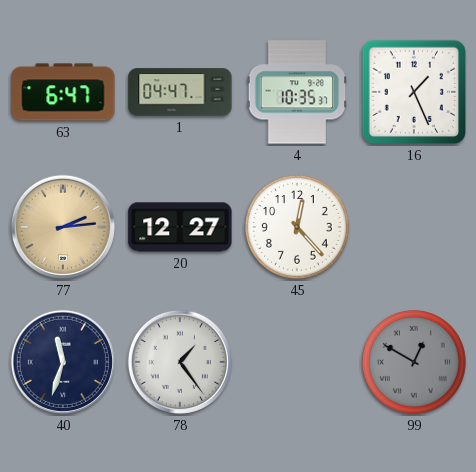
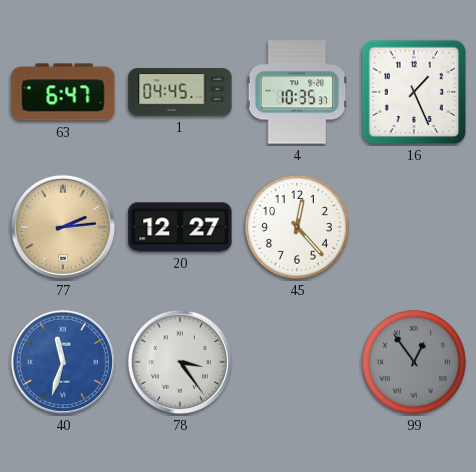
1: 04:47 -> 04:45 (180, 92)
40 dial: navy -> blue (63, 362)
78: 1:24 -> 3:24 (180, 362)
99: 12:50 -> 12:54 (414, 362)
